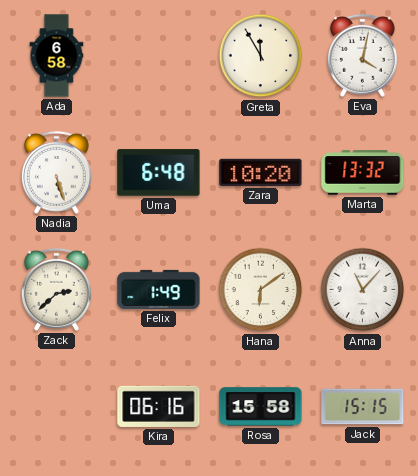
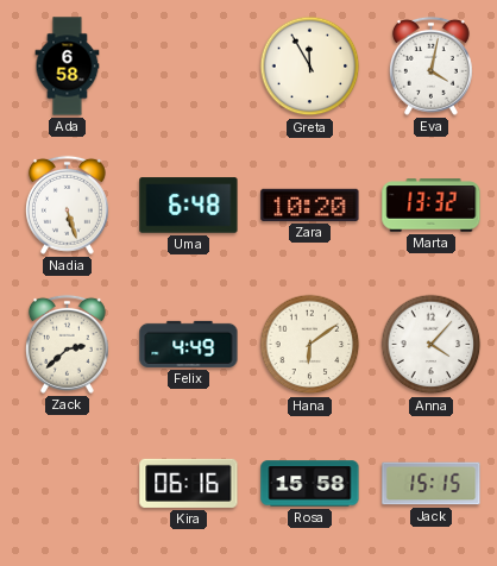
Felix: 1:49 -> 4:49 (189, 344)
Anna: 11:07 -> 4:07 (432, 345)
